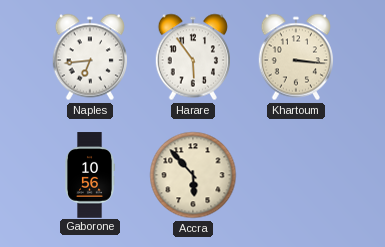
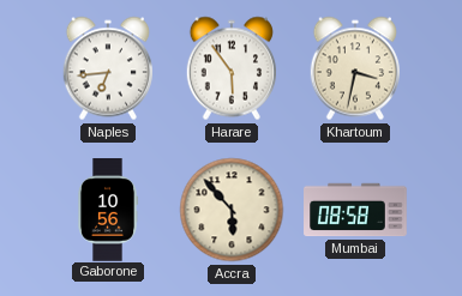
Khartoum: 3:16 -> 3:32 (354, 68)
Mumbai: none -> 08:58 (355, 210)
